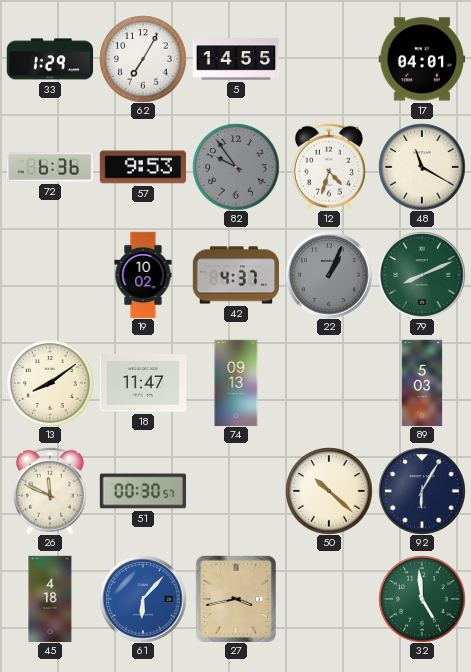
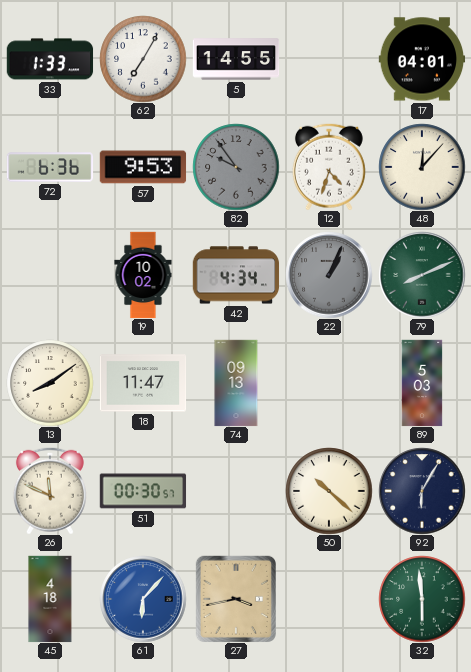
33: 1:29 -> 1:33 (50, 59)
48: 11:20 -> 12:07 (422, 167)
42: 4:37 -> 4:34 (236, 275)
32: 4:59 -> 5:59 (422, 599)
